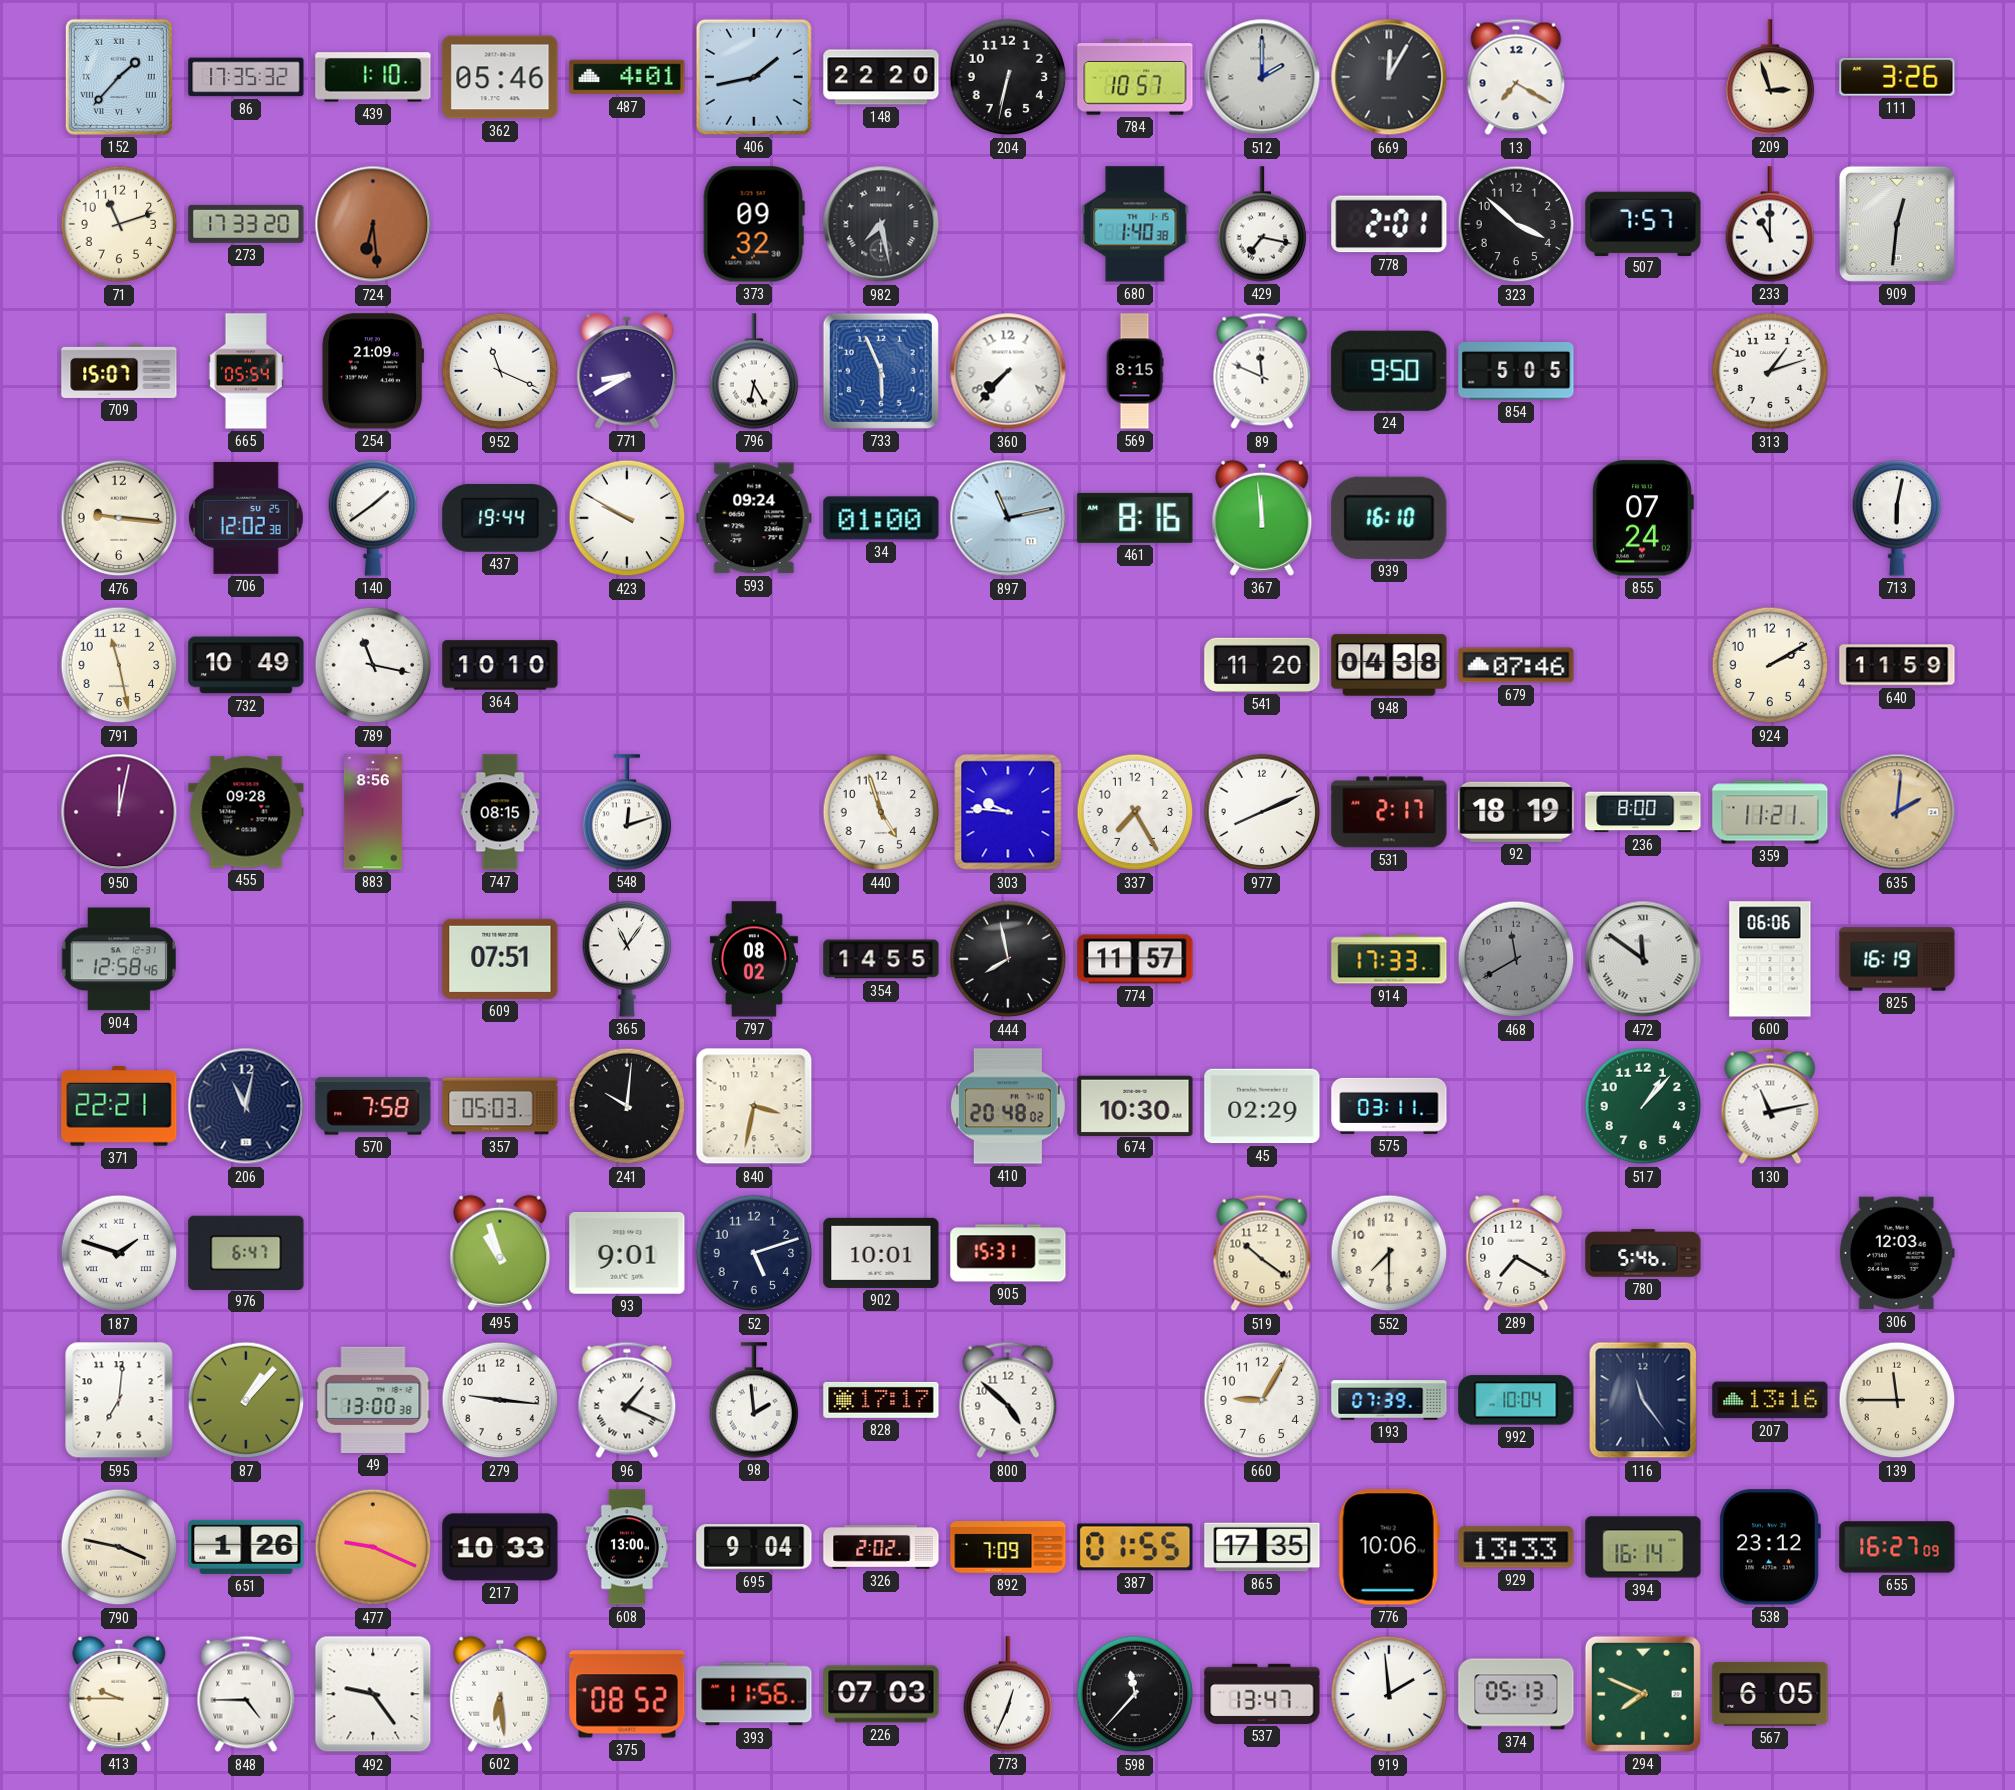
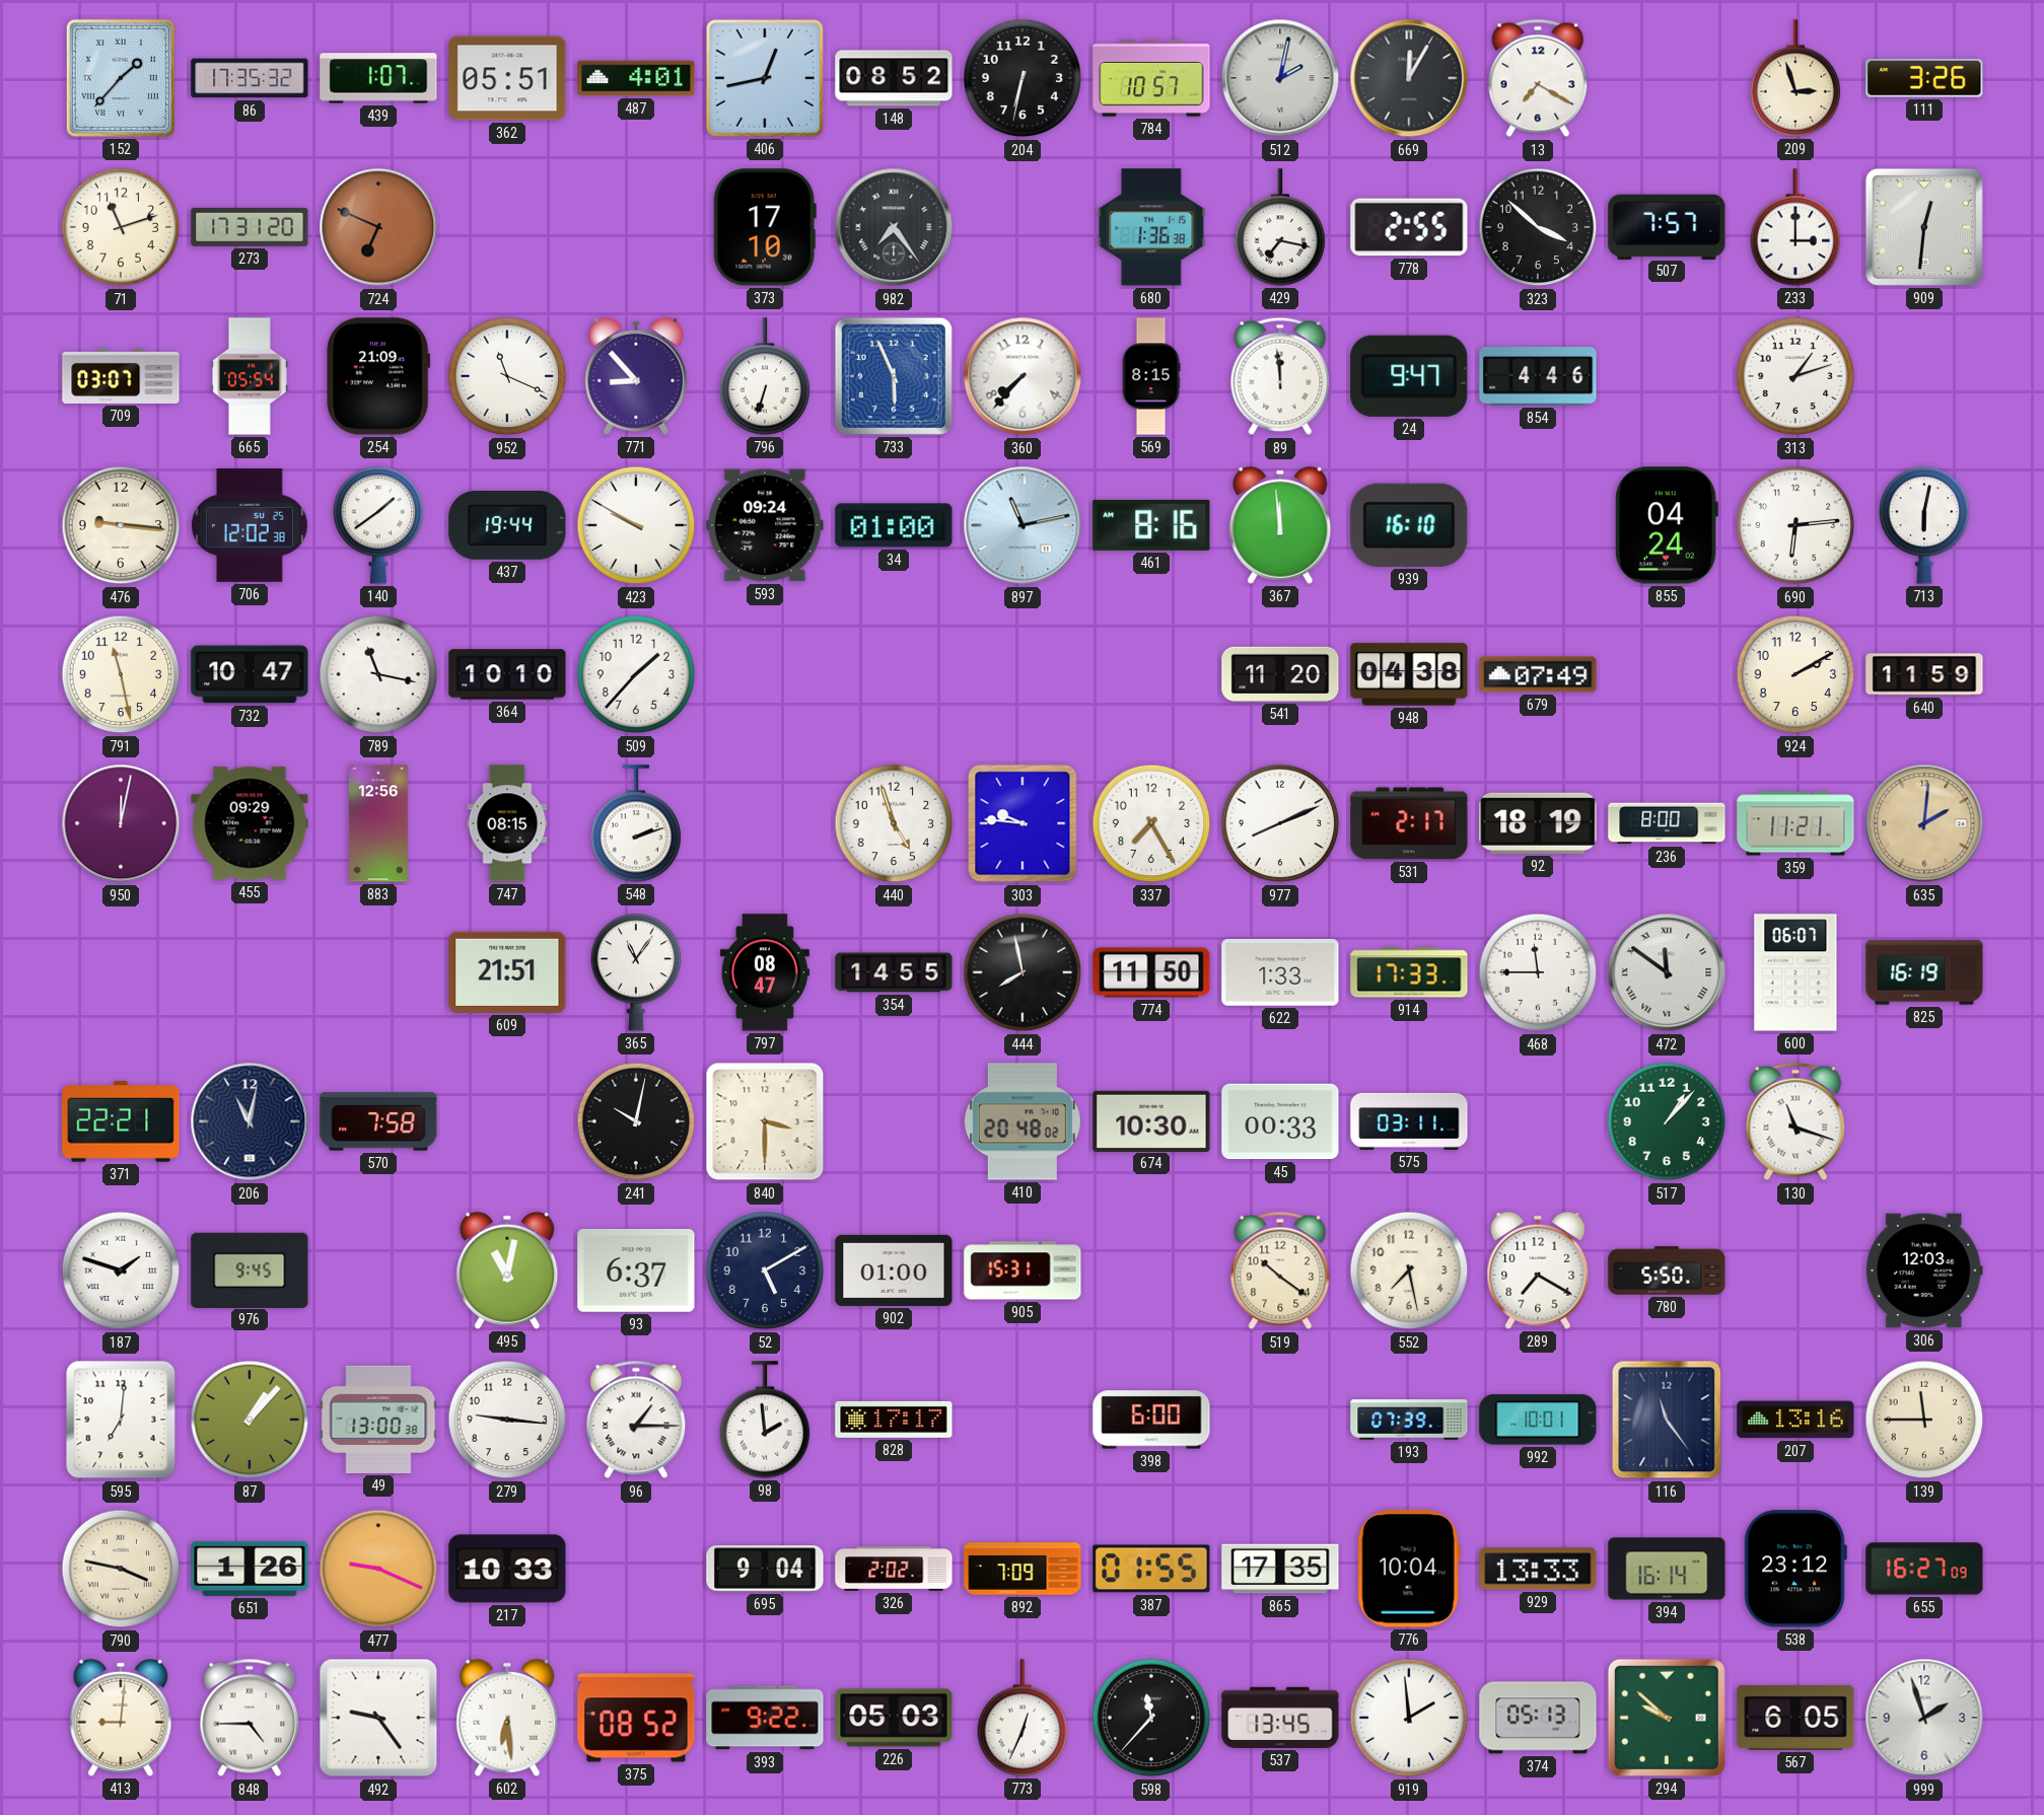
439: 1:10 -> 1:07 (378, 78)
362: 05:46 -> 05:51 (507, 78)
406: 1:43 -> 12:43 (765, 78)
148: 22:20 -> 08:52 (894, 78)
512: 2:00 -> 2:02 (1280, 78)
273: 17:33 -> 17:31 (250, 227)
724: 6:29 -> 6:49 (378, 227)
373: 09:32 -> 17:10 (765, 227)
982: 7:28 -> 7:24 (894, 227)
680: 1:40 -> 1:36 (1151, 227)
778: 2:01 -> 2:55 (1409, 227)
233: 11:00 -> 3:00 (1795, 227)
709: 15:07 -> 03:07 (121, 376)
771: 8:40 -> 8:53 (636, 376)
796: 6:25 -> 6:33 (765, 376)
89: 11:49 -> 11:59 (1280, 376)
24: 9:50 -> 9:47 (1409, 376)
854: 5:05 -> 4:46 (1538, 377)
855: 07:24 -> 04:24 (1667, 525)
690: none -> 6:14 (1795, 525)
732: 10:49 -> 10:47 (250, 674)
509: none -> 1:37 (636, 674)
679: 07:46 -> 07:49 (1538, 674)
455: 09:28 -> 09:29 (250, 823)
883: 8:56 -> 12:56 (378, 823)
548: 12:12 -> 2:12 (636, 823)
904: 12:58 -> none (119, 959)
609: 07:51 -> 21:51 (507, 972)
797: 08:02 -> 08:47 (765, 972)
774: 11:57 -> 11:50 (1151, 972)
622: none -> 1:33 (1280, 973)
468: 11:40 -> 11:45 (1538, 972)
468 dial: grey -> white (1538, 972)
600: 06:06 -> 06:07 (1795, 972)
357: 05:03 -> none (500, 1106)
241: 10:01 -> 10:02 (636, 1121)
840: 3:32 -> 3:30 (765, 1121)
45: 02:29 -> 00:33 (1280, 1121)
130: 11:13 -> 11:18 (1795, 1121)
976: 6:47 -> 9:45 (250, 1269)
495: 10:57 -> 11:02 (507, 1270)
93: 9:01 -> 6:37 (636, 1272)
52: 5:12 -> 5:10 (765, 1270)
902: 10:01 -> 01:00 (894, 1270)
552: 7:30 -> 7:28 (1409, 1270)
780: 5:46 -> 5:50 (1667, 1270)
96: 1:19 -> 1:15 (636, 1420)
800: 4:52 -> none (1008, 1400)
398: none -> 6:00 (1151, 1420)
660: 9:05 -> none (1262, 1400)
992: 10:04 -> 10:01 (1538, 1420)
608: 13:00 -> none (626, 1547)
776: 10:06 -> 10:04 (1409, 1569)
413: 9:45 -> 9:01 (121, 1718)
393: 11:56 -> 9:22 (765, 1718)
226: 07:03 -> 05:03 (894, 1718)
537: 13:47 -> 13:45 (1280, 1718)
294: 7:49 -> 9:52 (1667, 1718)
999: none -> 1:57 (1924, 1718)
